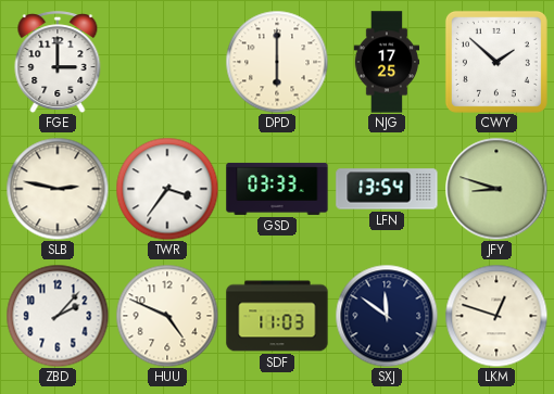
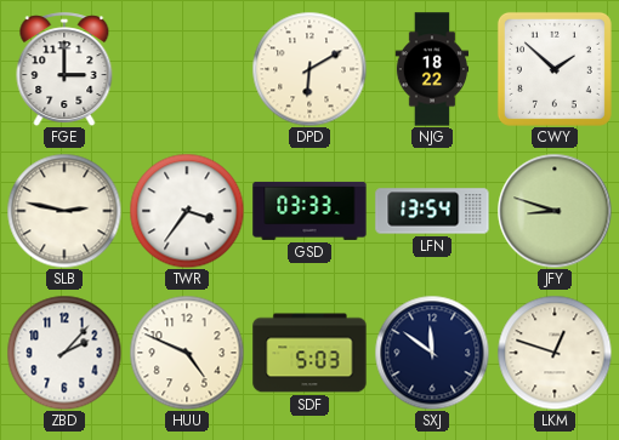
DPD: 6:00 -> 6:10 (309, 69)
NJG: 17:25 -> 18:22 (432, 69)
SDF: 11:03 -> 5:03 (309, 353)
